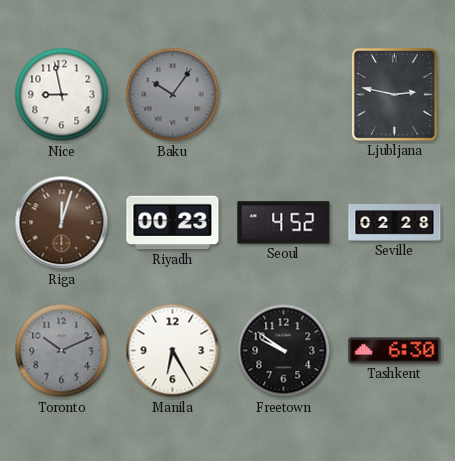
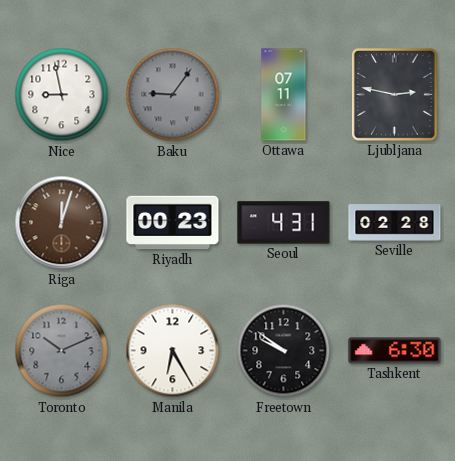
Baku: 10:06 -> 9:06 (173, 95)
Ottawa: none -> 07:11 (284, 95)
Seoul: 4:52 -> 4:31 (284, 223)
